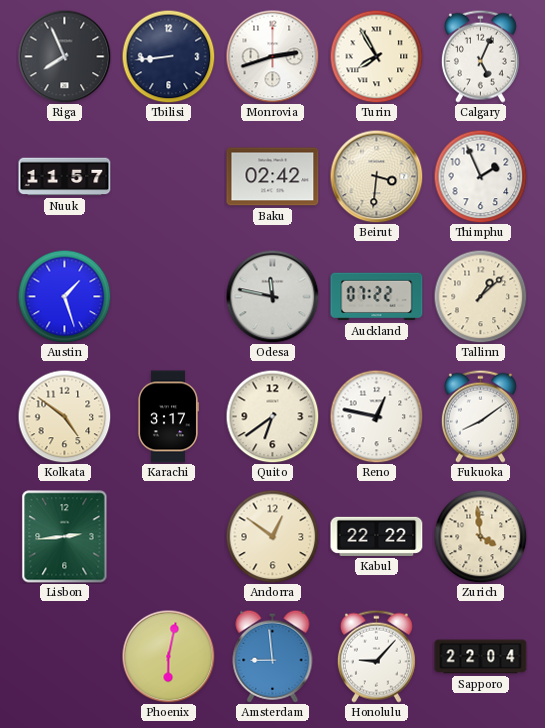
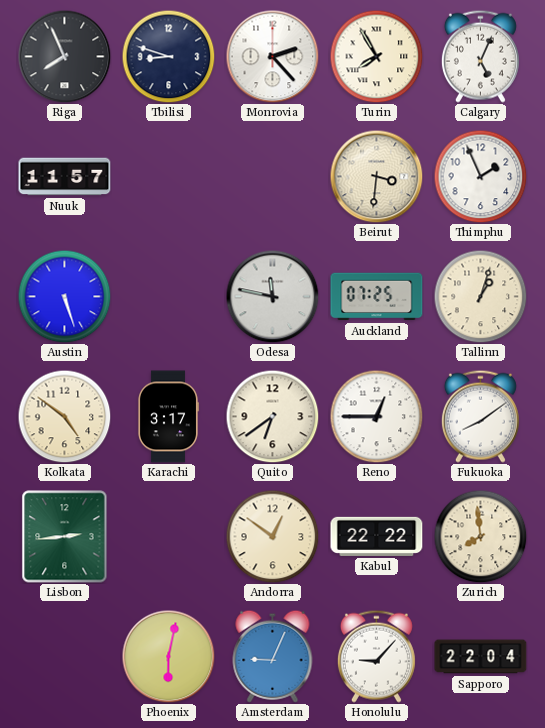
Tbilisi: 8:44 -> 8:48 (168, 56)
Monrovia: 2:42 -> 2:23 (272, 56)
Baku: 02:42 -> none (273, 177)
Austin: 1:27 -> 5:27 (64, 296)
Auckland: 07:22 -> 07:25 (377, 297)
Tallinn: 1:08 -> 1:03 (480, 296)
Reno: 12:47 -> 12:45 (376, 416)
Zurich: 3:59 -> 7:59 (480, 536)
Amsterdam: 8:59 -> 9:04 (273, 656)
